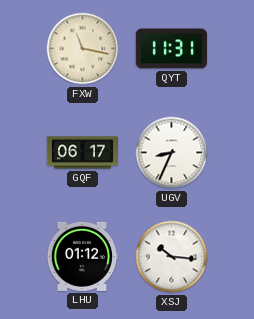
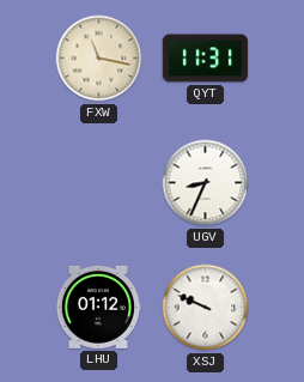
GQF: 06:17 -> none (82, 153)
XSJ: 10:16 -> 9:49 (206, 308)
